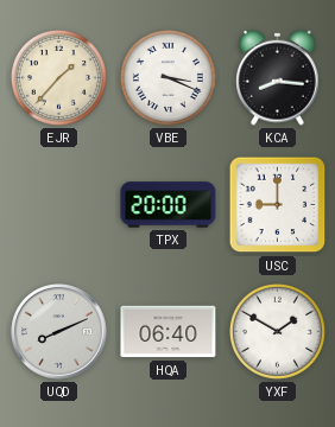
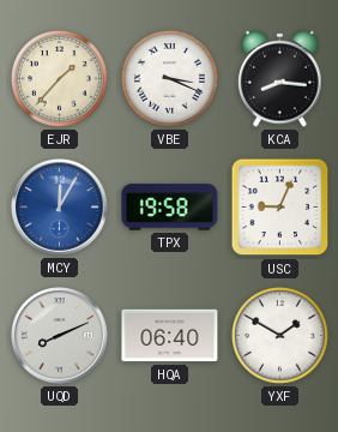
MCY: none -> 12:05 (60, 208)
TPX: 20:00 -> 19:58 (170, 208)
USC: 9:00 -> 9:04 (280, 208)
